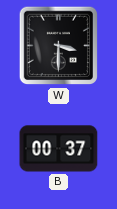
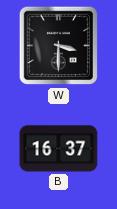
B: 00:37 -> 16:37 (59, 149)
